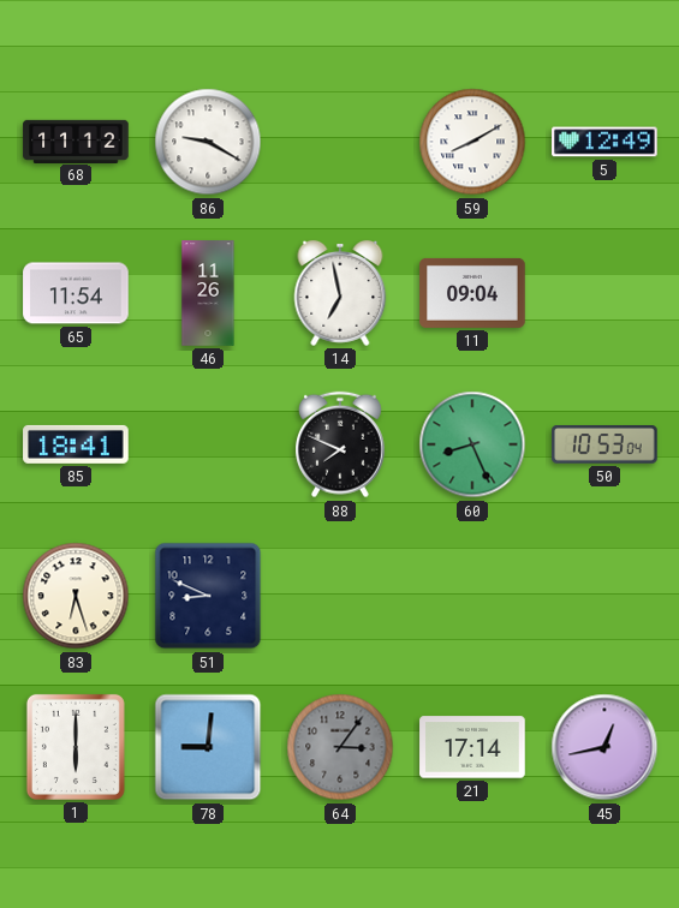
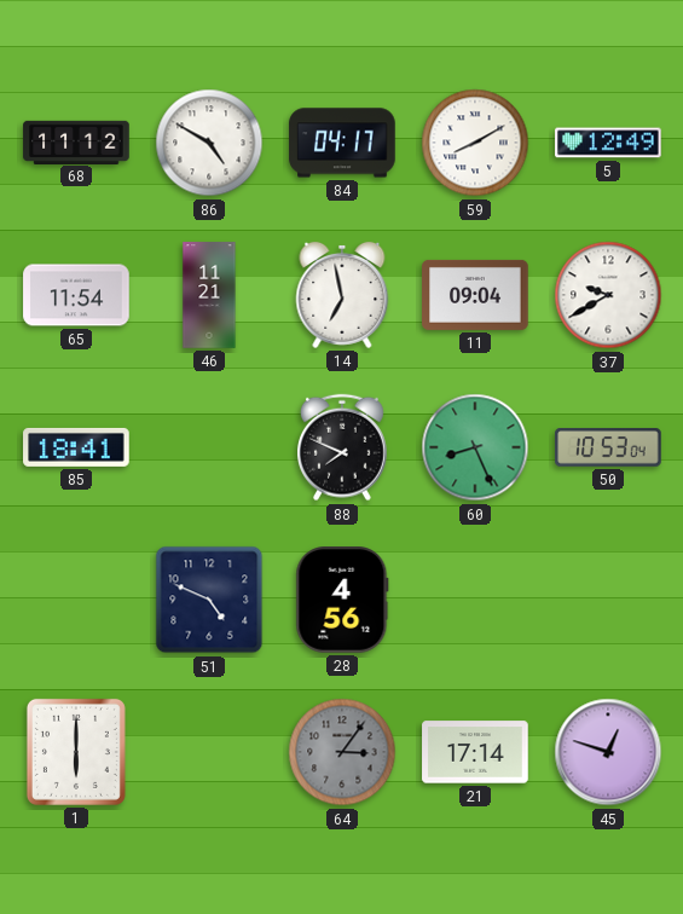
86: 9:20 -> 4:50 (209, 143)
84: none -> 04:17 (342, 143)
46: 11:26 -> 11:21 (209, 295)
37: none -> 9:40 (608, 295)
83: 6:27 -> none (76, 596)
51: 8:49 -> 4:49 (209, 600)
28: none -> 4:56 (342, 600)
78: 9:01 -> none (208, 747)
45: 12:43 -> 12:48 (608, 752)
